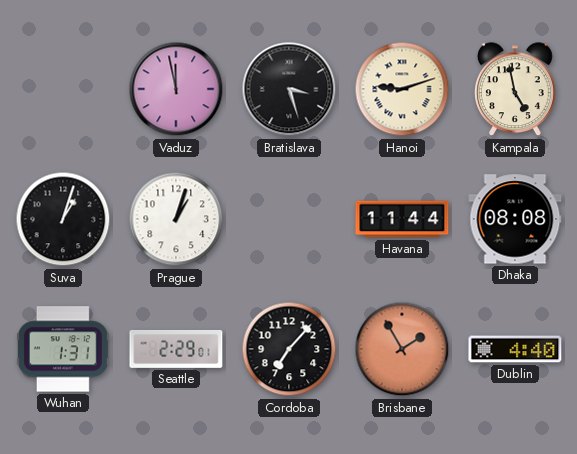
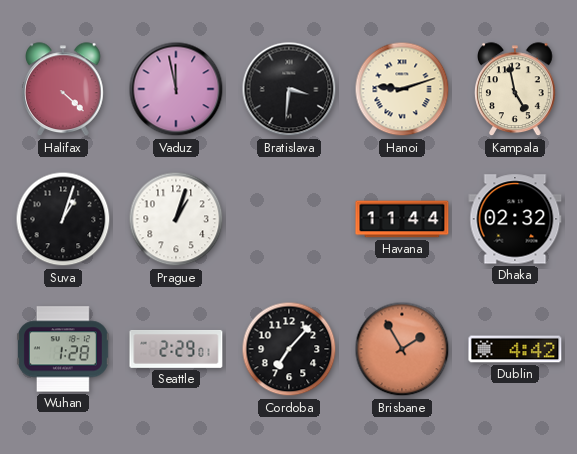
Halifax: none -> 4:22 (64, 90)
Bratislava: 3:27 -> 3:31 (289, 89)
Dhaka: 08:08 -> 02:32 (515, 219)
Wuhan: 1:31 -> 1:28 (63, 349)
Dublin: 4:40 -> 4:42 (515, 349)
